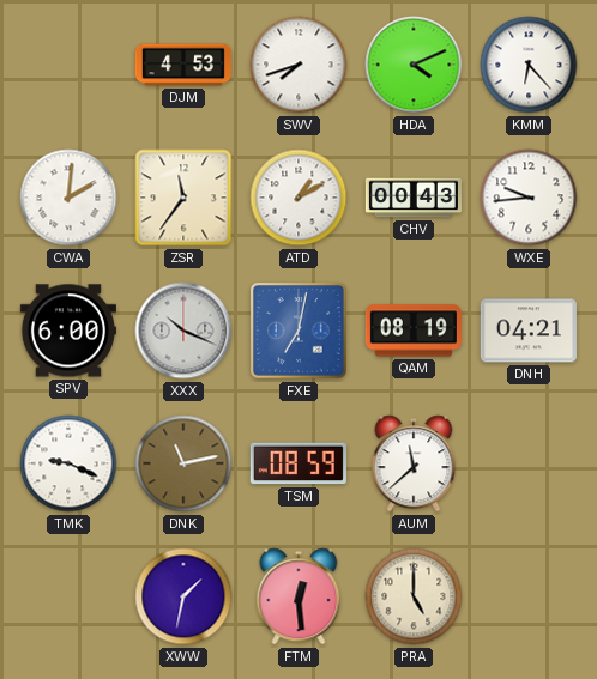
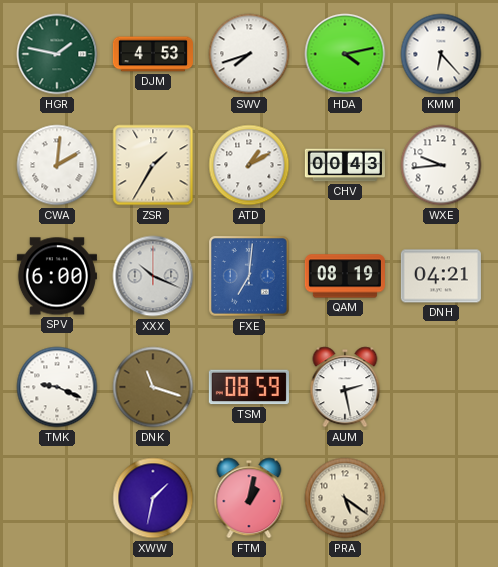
HGR: none -> 1:47 (57, 54)
HDA: 4:11 -> 4:13 (345, 54)
ZSR: 11:36 -> 1:35 (153, 165)
FXE: 7:02 -> 7:01 (249, 276)
DNK: 11:13 -> 11:18 (153, 387)
AUM: 11:38 -> 2:28 (345, 387)
FTM: 12:29 -> 1:02 (249, 498)
PRA: 5:00 -> 5:21 (345, 498)
